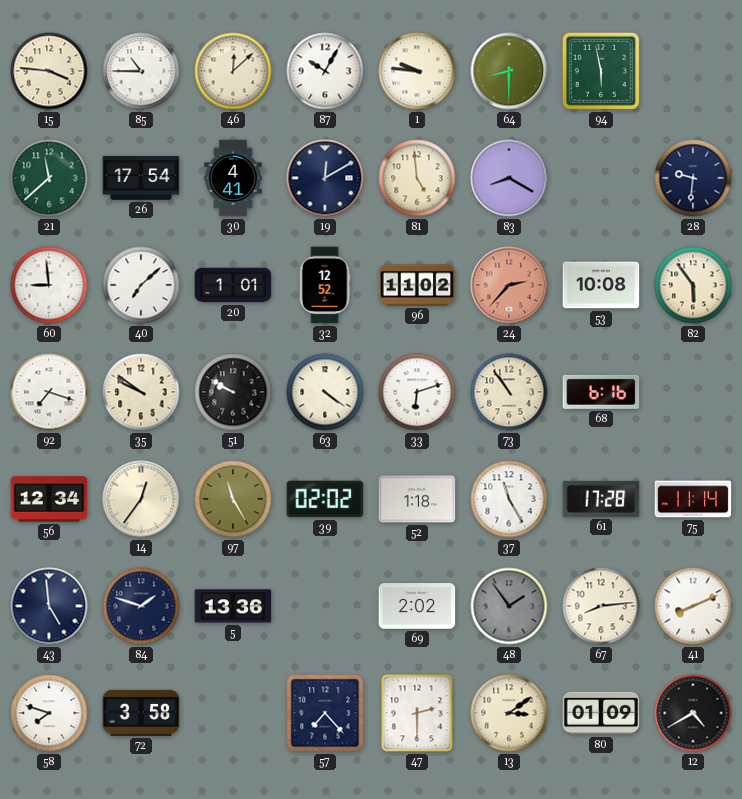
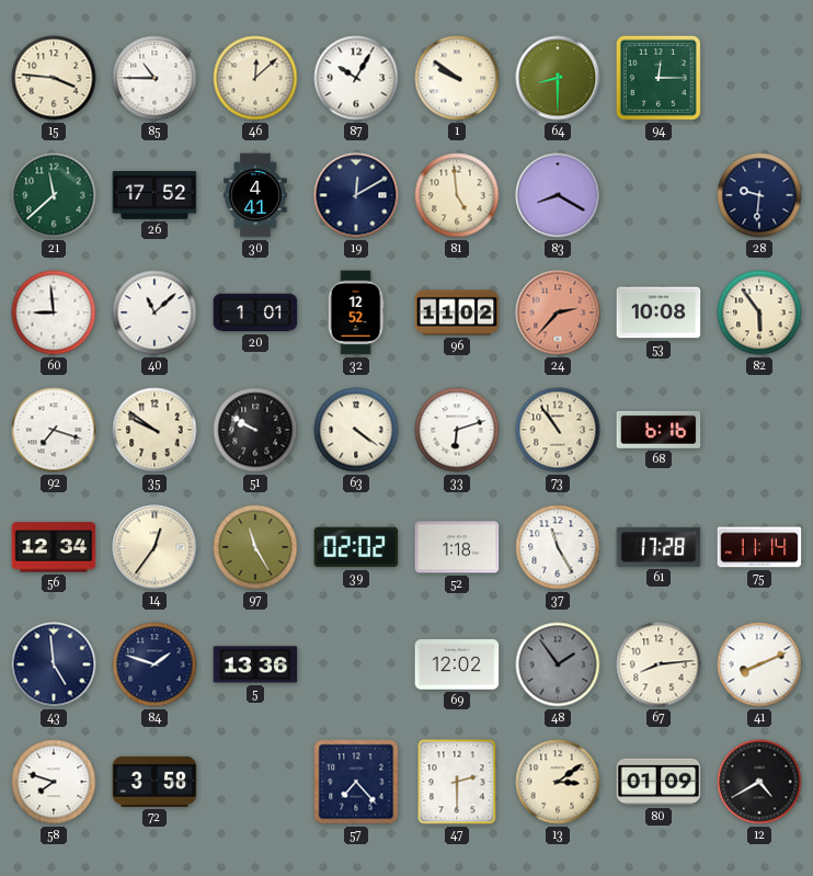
1: 9:46 -> 9:51 (457, 78)
94: 5:58 -> 12:15 (659, 78)
26: 17:54 -> 17:52 (154, 196)
40: 7:08 -> 11:08 (154, 312)
69: 2:02 -> 12:02 (457, 664)
